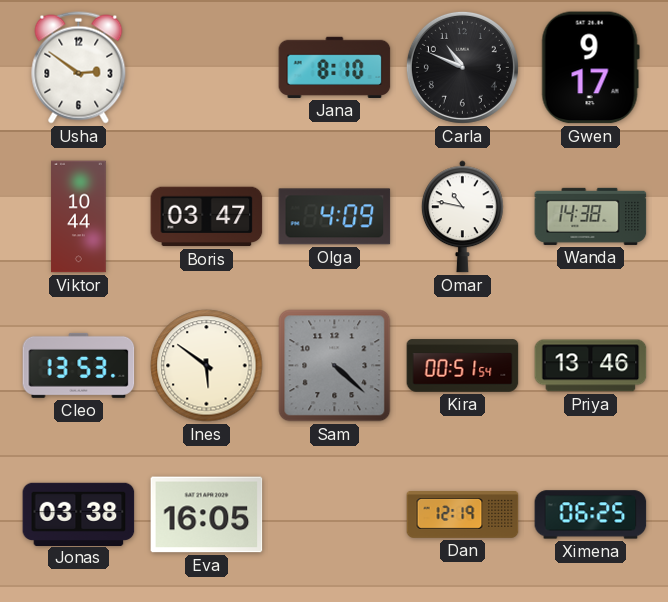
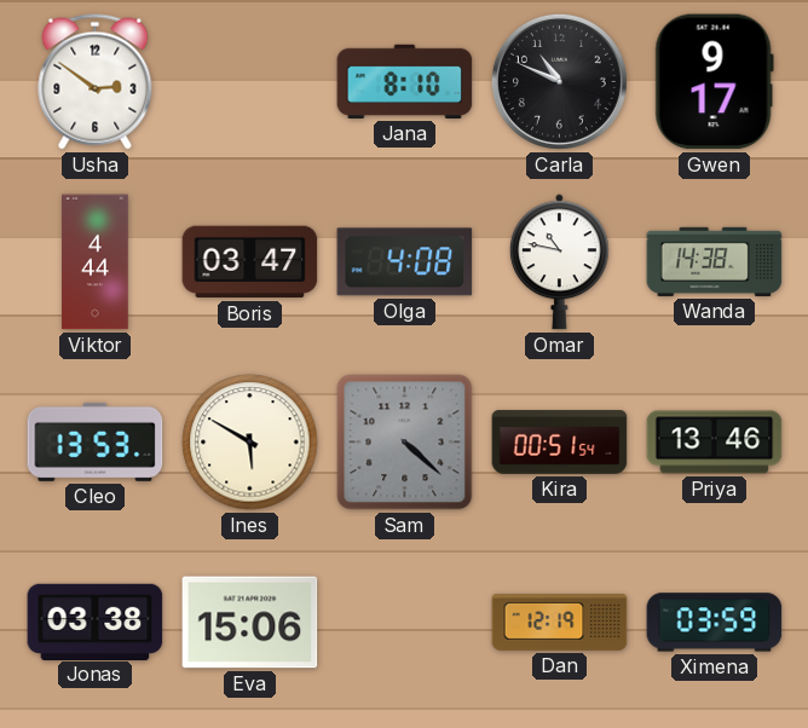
Viktor: 10:44 -> 4:44 (96, 262)
Olga: 4:09 -> 4:08 (405, 262)
Ines: 5:51 -> 5:50 (250, 443)
Eva: 16:05 -> 15:06 (250, 623)
Ximena: 06:25 -> 03:59 (715, 623)
